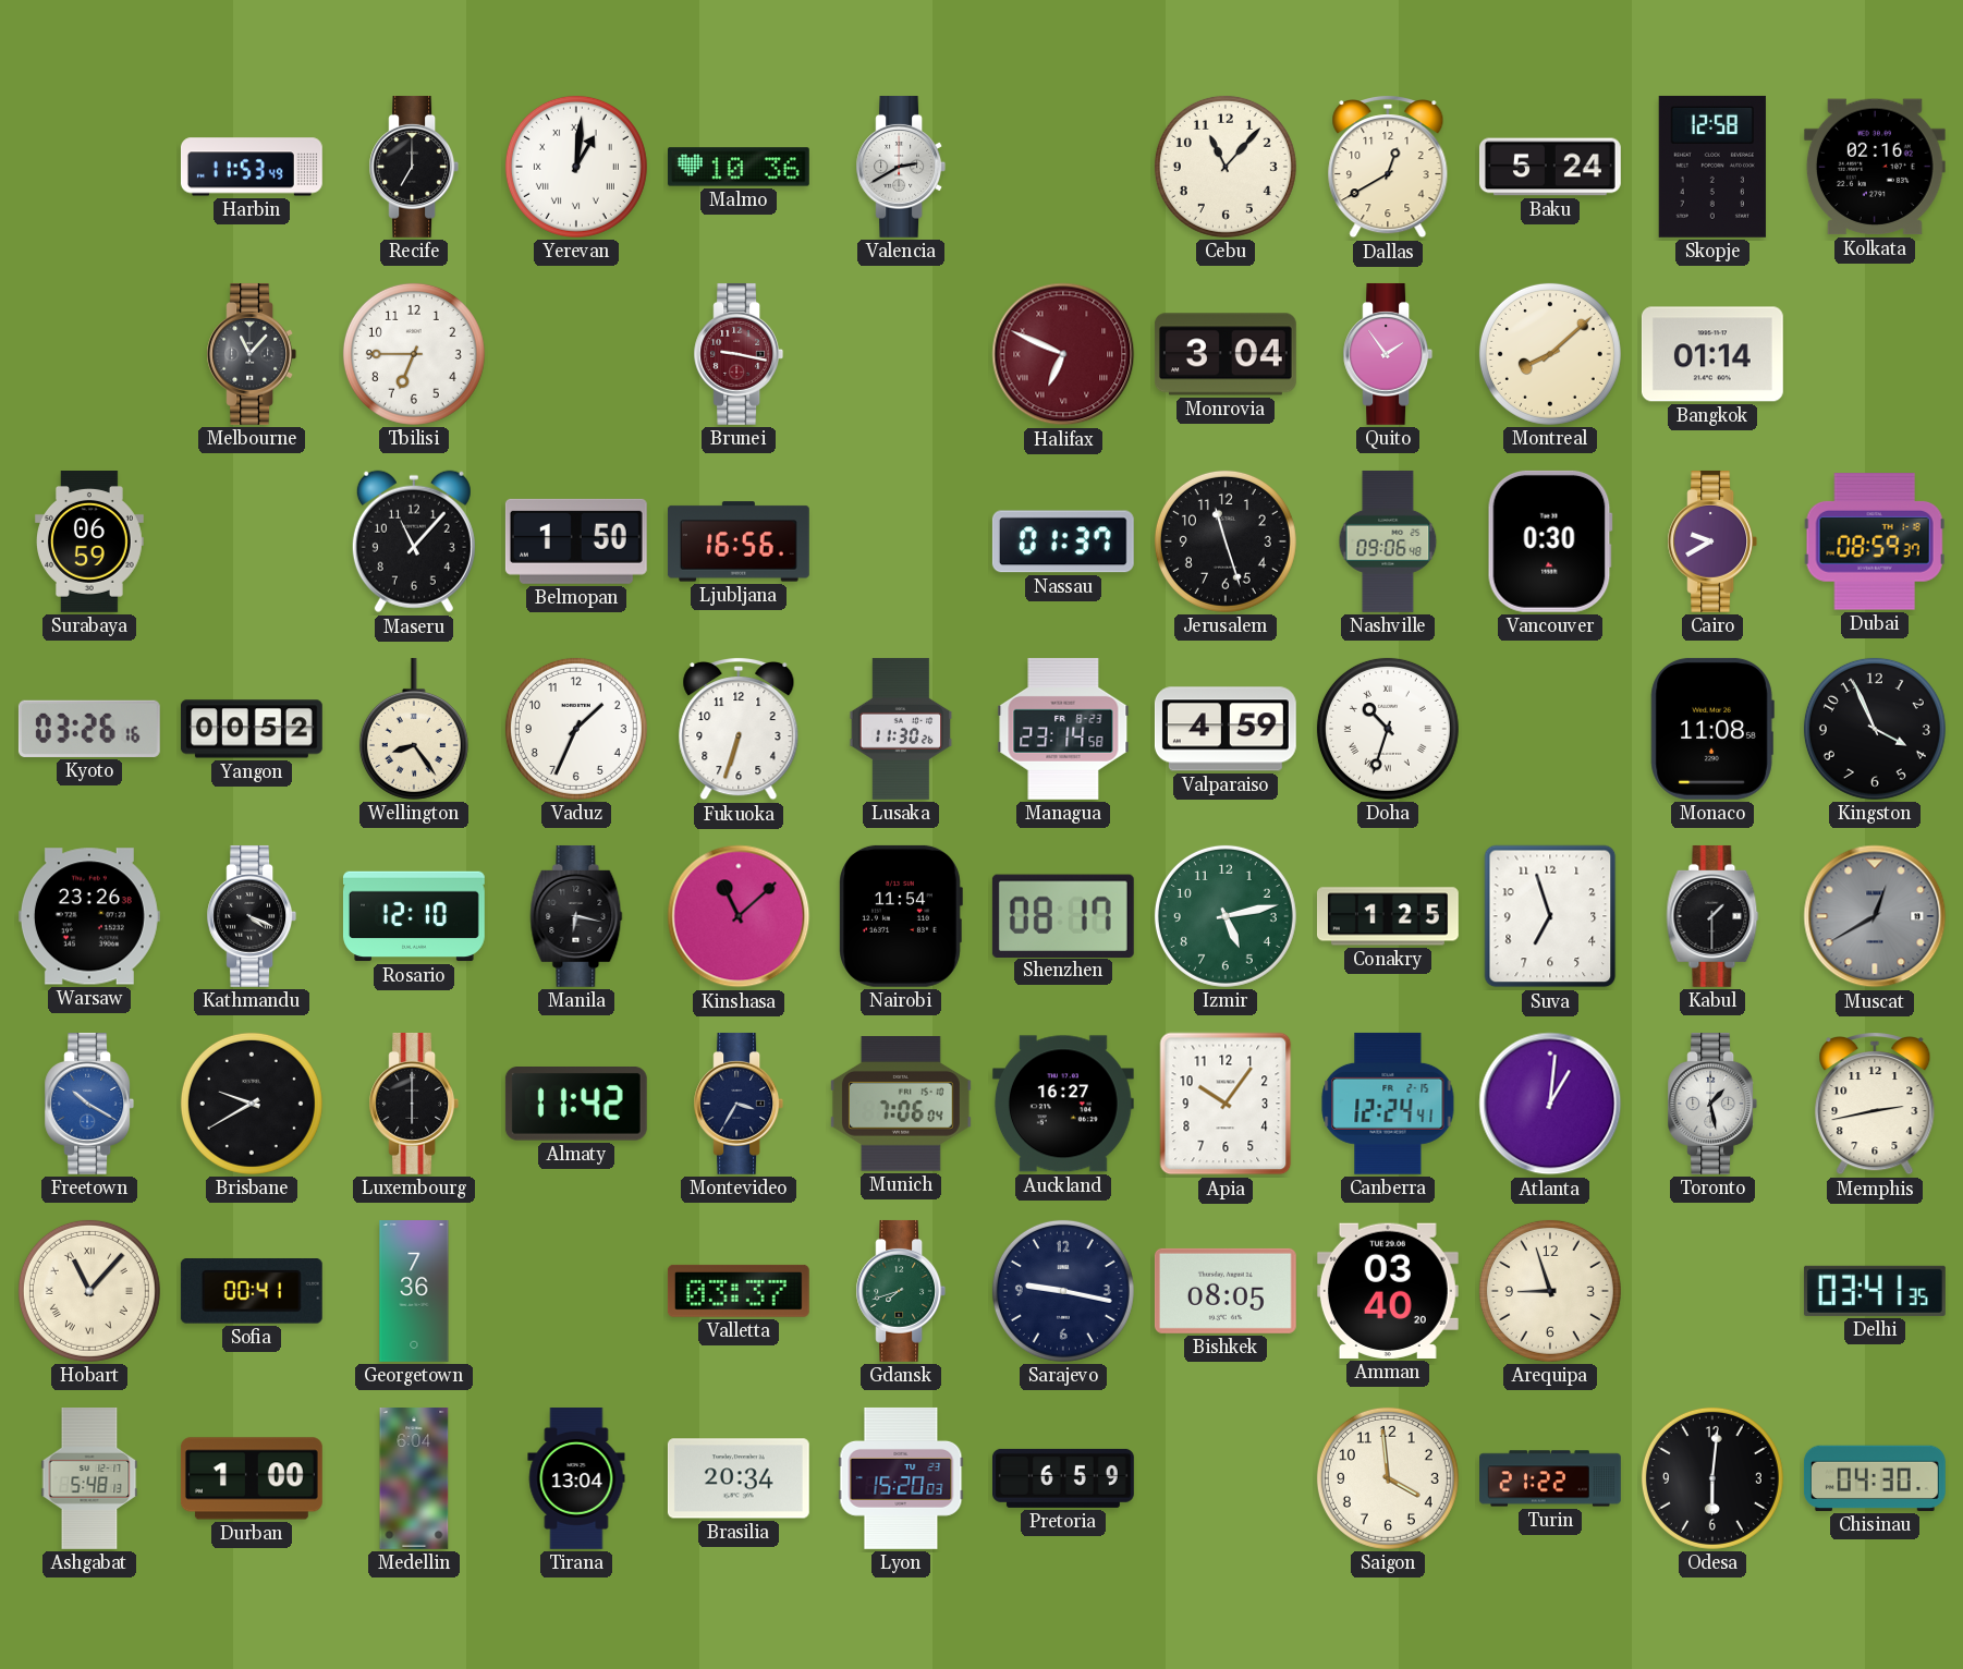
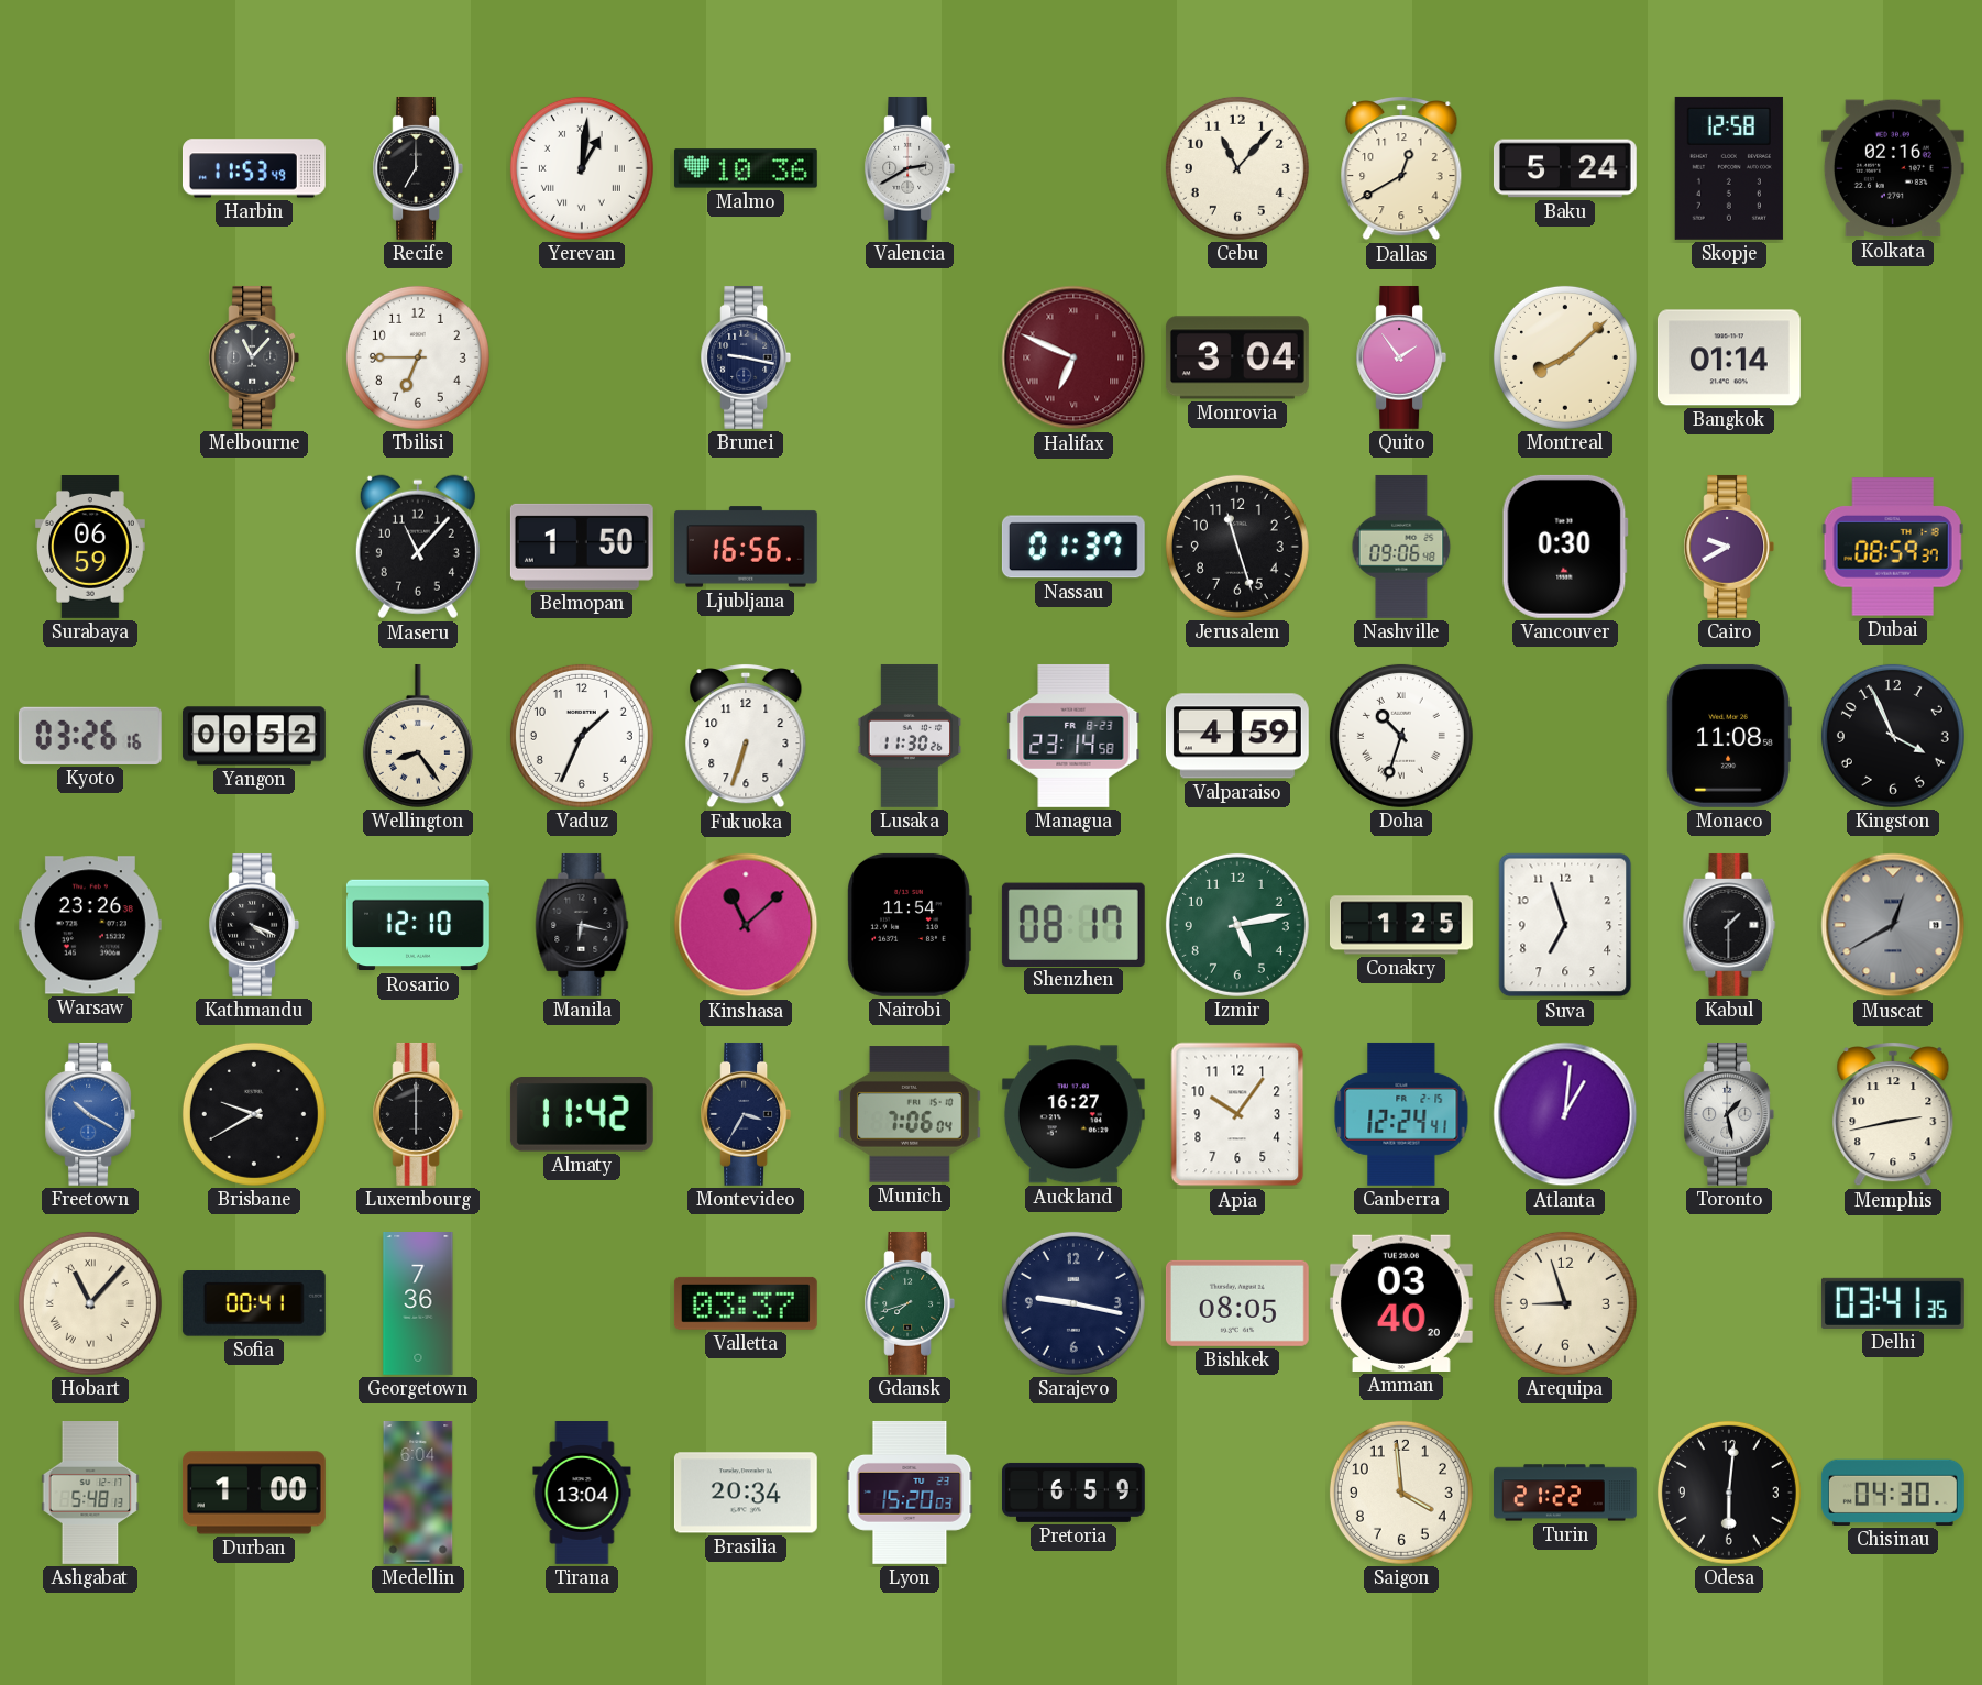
Brunei dial: burgundy -> navy (746, 357)
